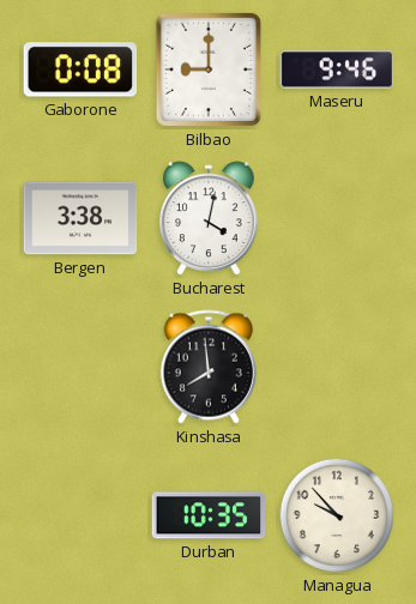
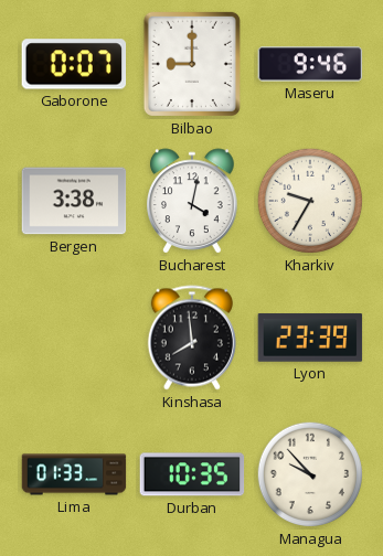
Gaborone: 0:08 -> 0:07 (74, 64)
Kharkiv: none -> 9:35 (310, 201)
Lyon: none -> 23:39 (310, 338)
Lima: none -> 01:33 (74, 474)
